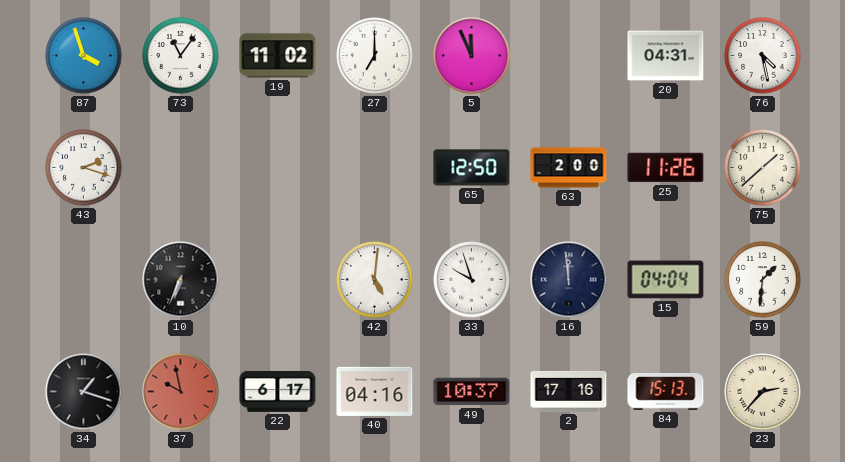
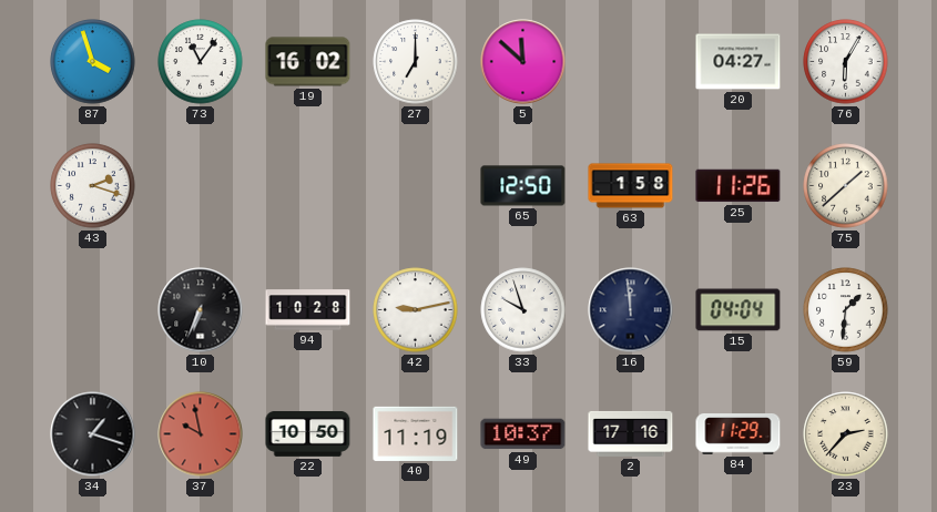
19: 11:02 -> 16:02 (308, 62)
5: 11:56 -> 11:52 (523, 62)
20: 04:31 -> 04:27 (739, 62)
76: 4:28 -> 6:05 (846, 62)
63: 2:00 -> 1:58 (631, 186)
94: none -> 10:28 (308, 310)
42: 5:01 -> 9:13 (416, 310)
22: 6:17 -> 10:50 (308, 433)
40: 04:16 -> 11:19 (416, 433)
84: 15:13 -> 11:29 (739, 434)
